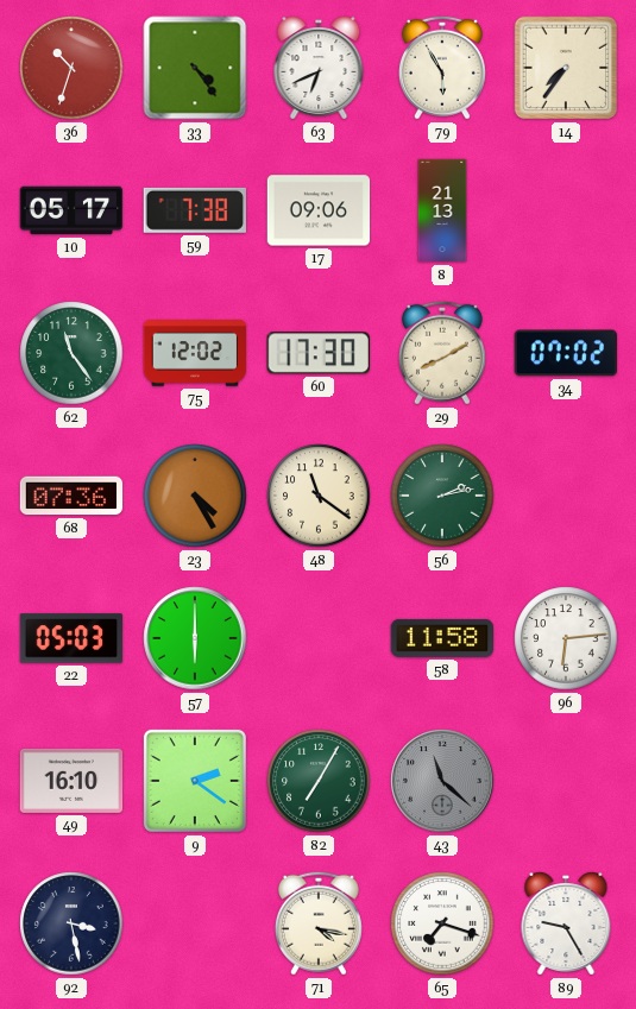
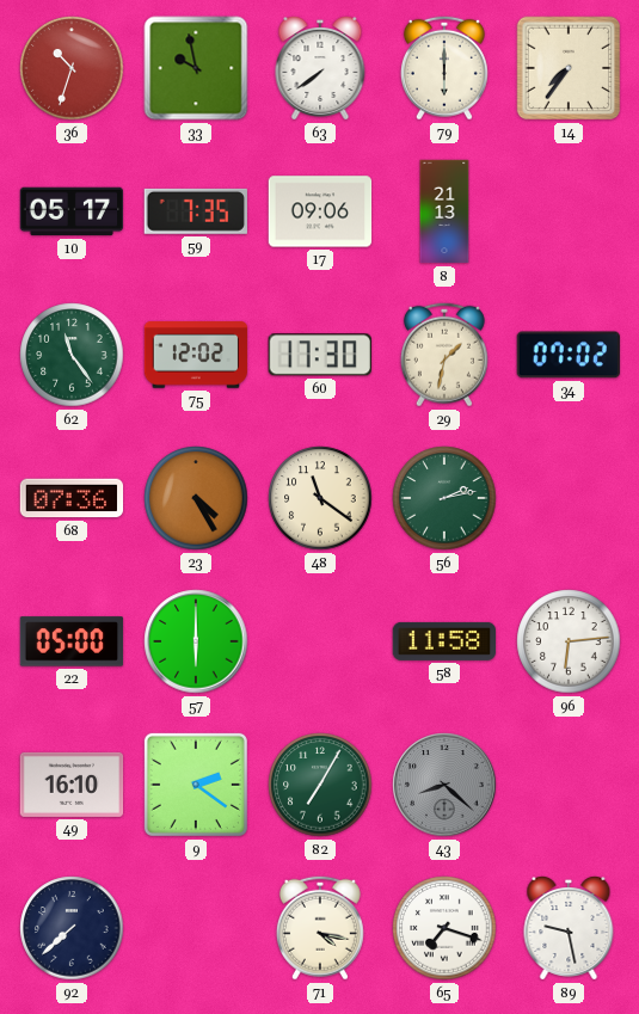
33: 4:24 -> 9:58 (196, 68)
63: 6:41 -> 7:39 (320, 69)
79: 5:55 -> 6:00 (444, 68)
59: 7:38 -> 7:35 (196, 211)
29: 8:10 -> 1:32 (444, 355)
22: 05:03 -> 05:00 (72, 641)
43: 11:22 -> 8:22 (444, 785)
92: 3:28 -> 7:38 (72, 928)
89: 9:25 -> 9:28 (569, 929)
